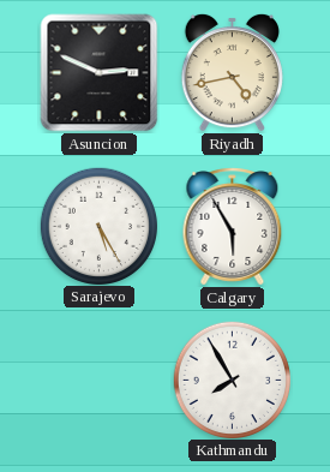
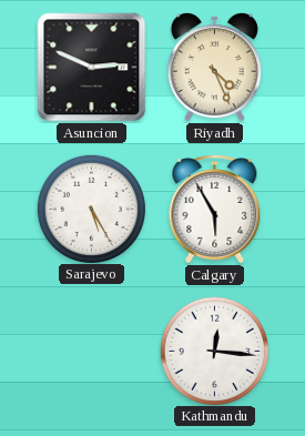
Riyadh: 4:43 -> 4:26 (214, 67)
Kathmandu: 7:55 -> 12:16 (214, 351)
